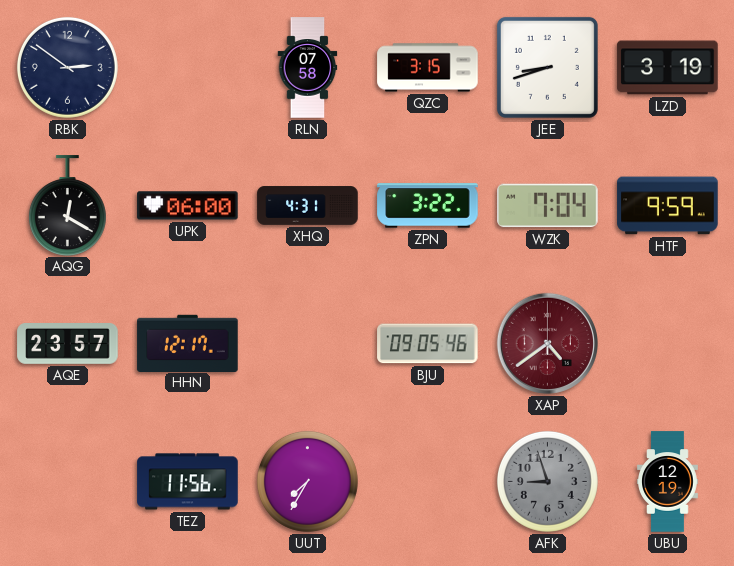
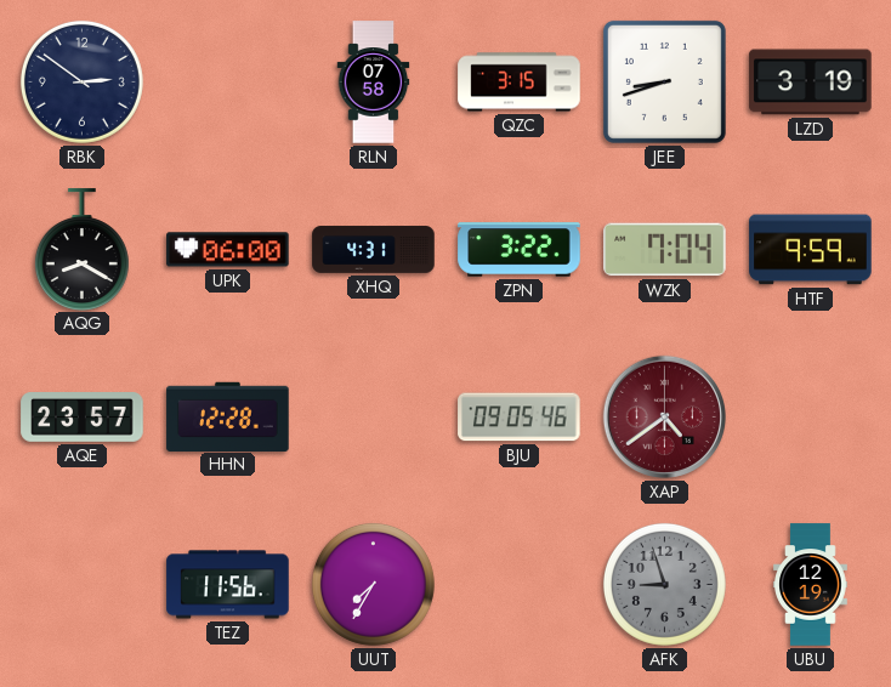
AQG: 12:20 -> 8:20 (81, 249)
HHN: 12:17 -> 12:28 (228, 416)
